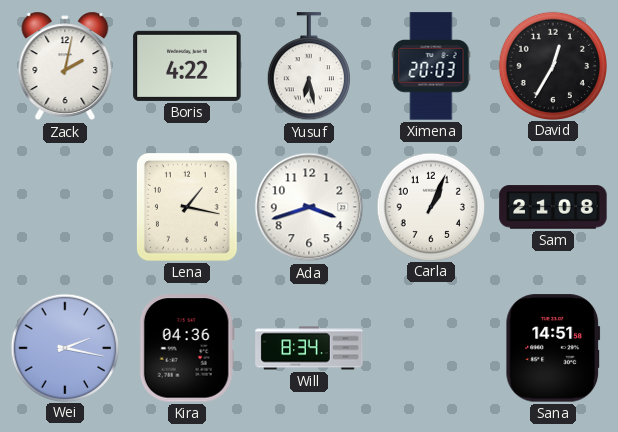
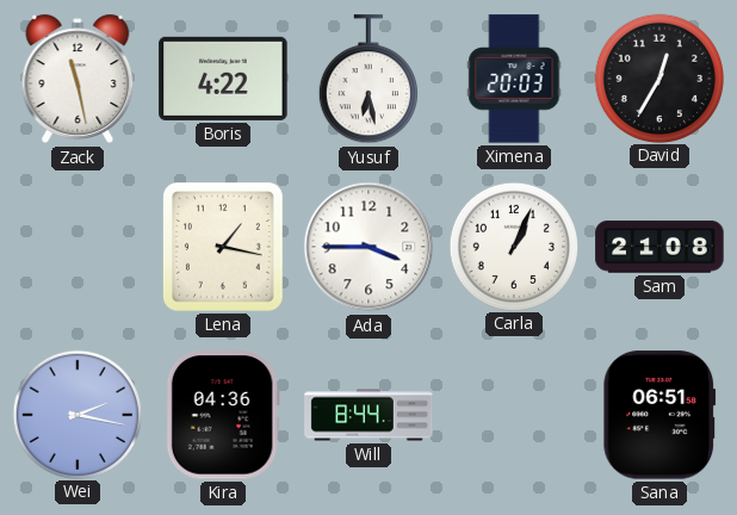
Zack: 2:02 -> 11:28 (78, 79)
Ada: 3:42 -> 3:45 (368, 247)
Will: 8:34 -> 8:44 (368, 415)
Sana: 14:51 -> 06:51 (659, 415)
